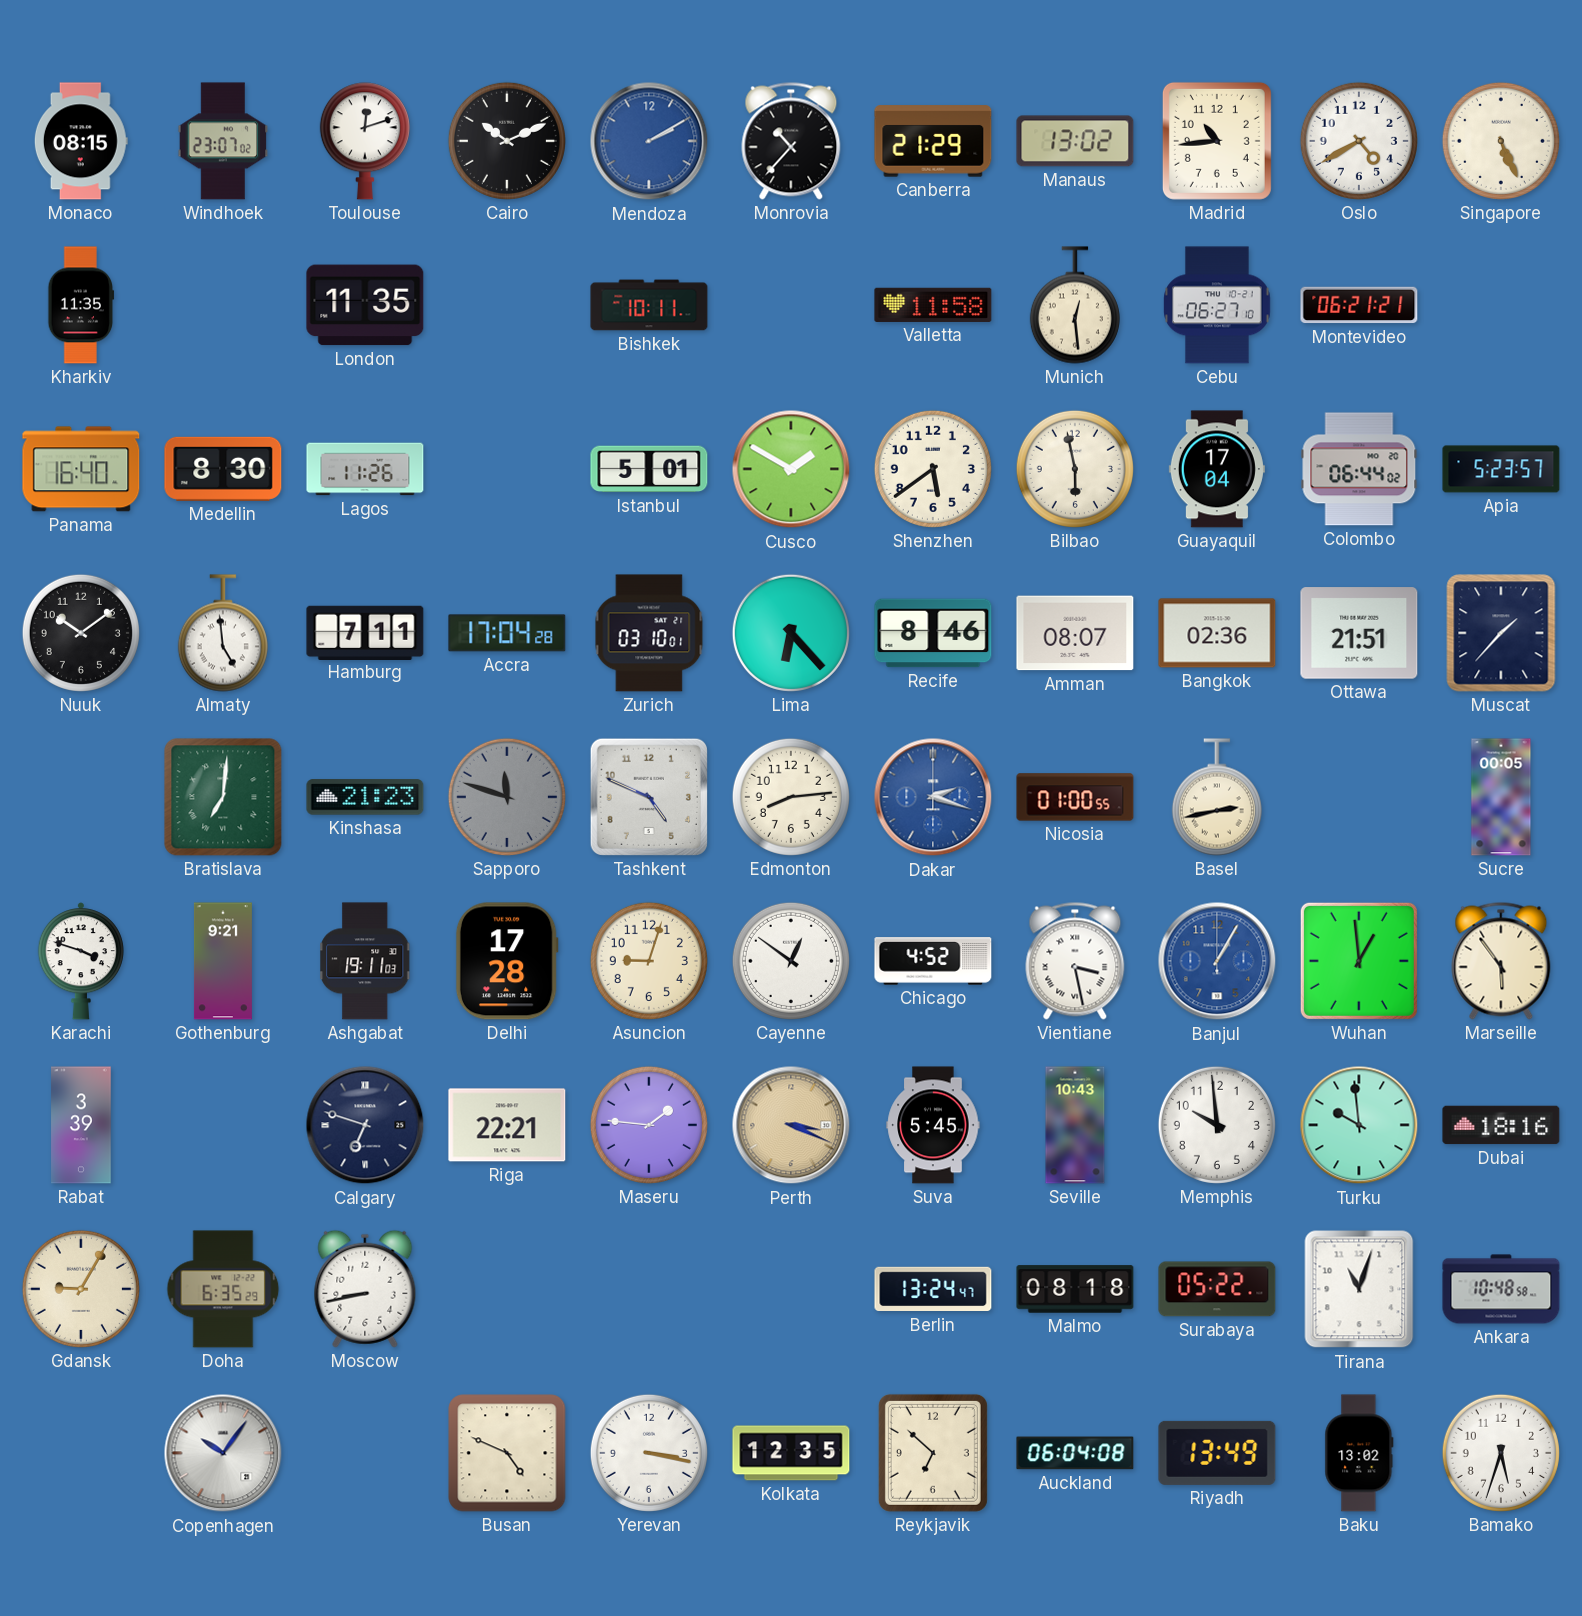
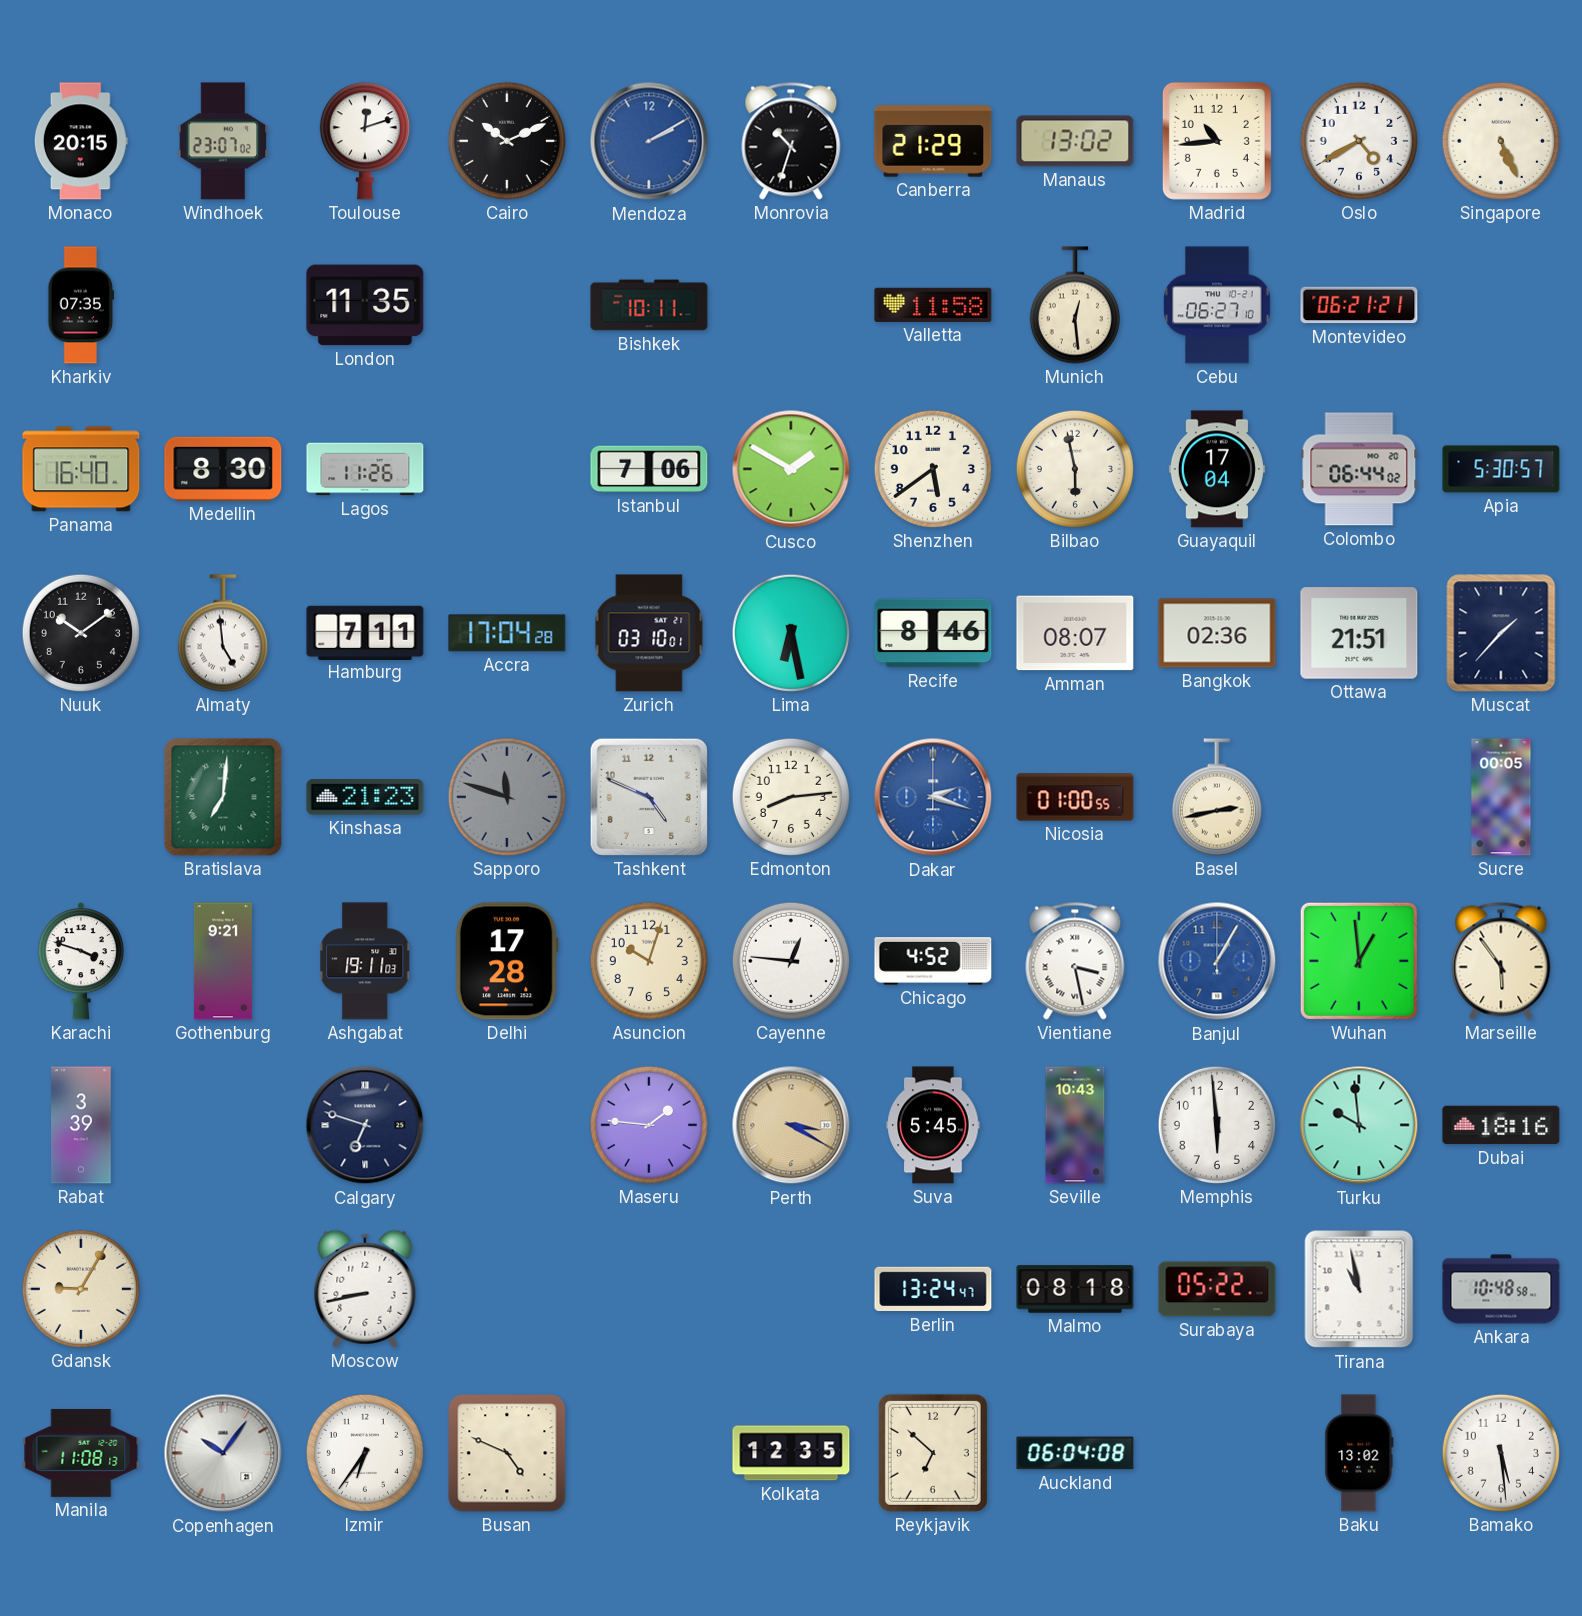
Monaco: 08:15 -> 20:15 (81, 141)
Monrovia: 10:37 -> 10:33 (791, 141)
Kharkiv: 11:35 -> 07:35 (81, 305)
Istanbul: 5:01 -> 7:06 (649, 469)
Apia: 5:23 -> 5:30 (1501, 469)
Lima: 6:23 -> 6:28 (791, 633)
Asuncion: 9:03 -> 10:03 (649, 961)
Cayenne: 12:51 -> 12:46 (791, 961)
Riga: 22:21 -> none (507, 1125)
Perth: 3:19 -> 3:20 (791, 1125)
Memphis: 9:59 -> 5:59 (1217, 1125)
Doha: 6:35 -> none (223, 1289)
Tirana: 11:03 -> 10:58 (1359, 1289)
Manila: none -> 11:08 (81, 1453)
Izmir: none -> 6:36 (365, 1453)
Yerevan: 3:17 -> none (649, 1453)
Riyadh: 13:49 -> none (1217, 1453)
Bamako: 5:33 -> 5:29 (1501, 1453)
